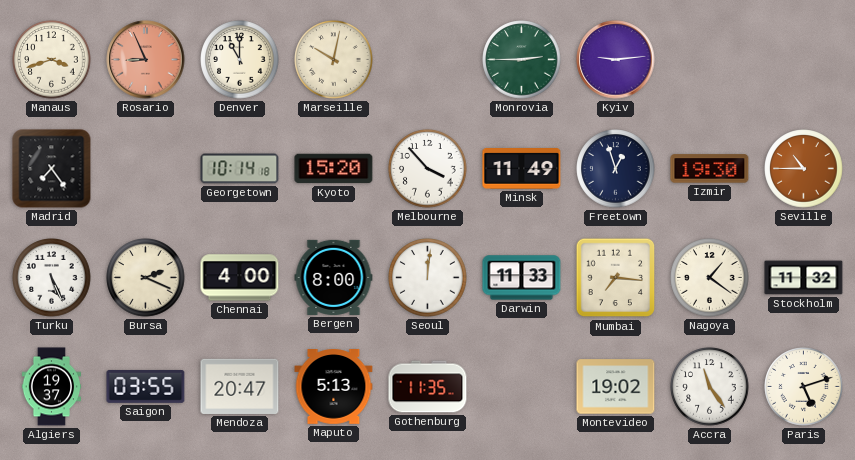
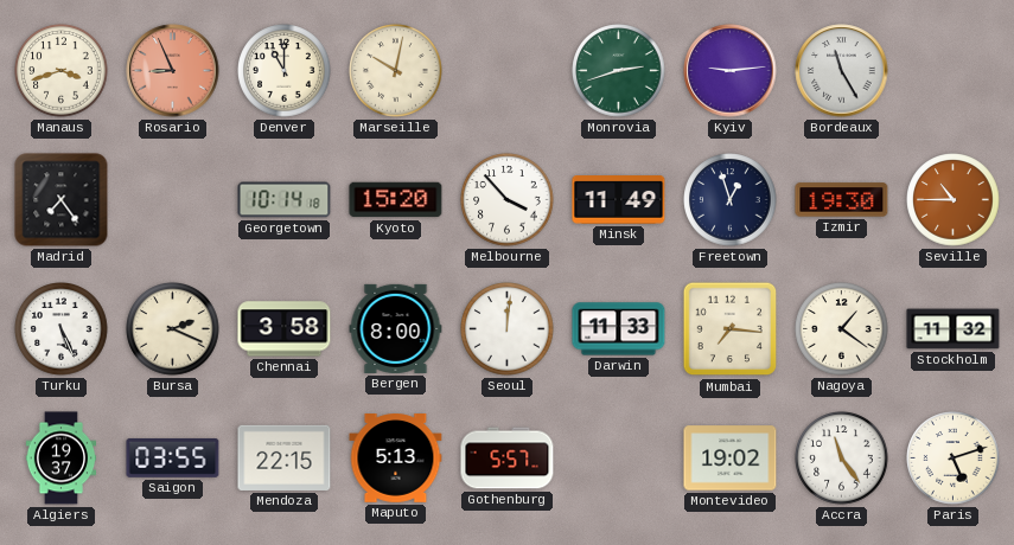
Monrovia: 2:45 -> 2:42 (619, 71)
Bordeaux: none -> 11:25 (842, 71)
Chennai: 4:00 -> 3:58 (285, 329)
Mendoza: 20:47 -> 22:15 (285, 457)
Gothenburg: 11:35 -> 5:57 (508, 459)
